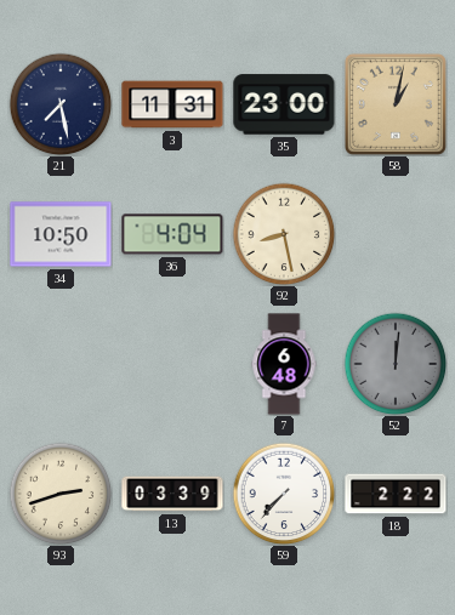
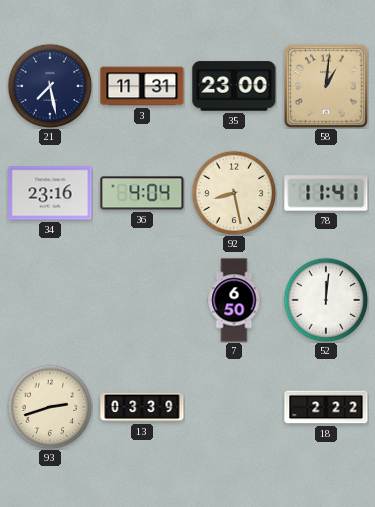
58: 1:02 -> 1:01 (326, 86)
34: 10:50 -> 23:16 (50, 193)
78: none -> 11:41 (326, 193)
7: 6:48 -> 6:50 (234, 300)
52 dial: grey -> white (326, 300)
59: 7:37 -> none (284, 494)
